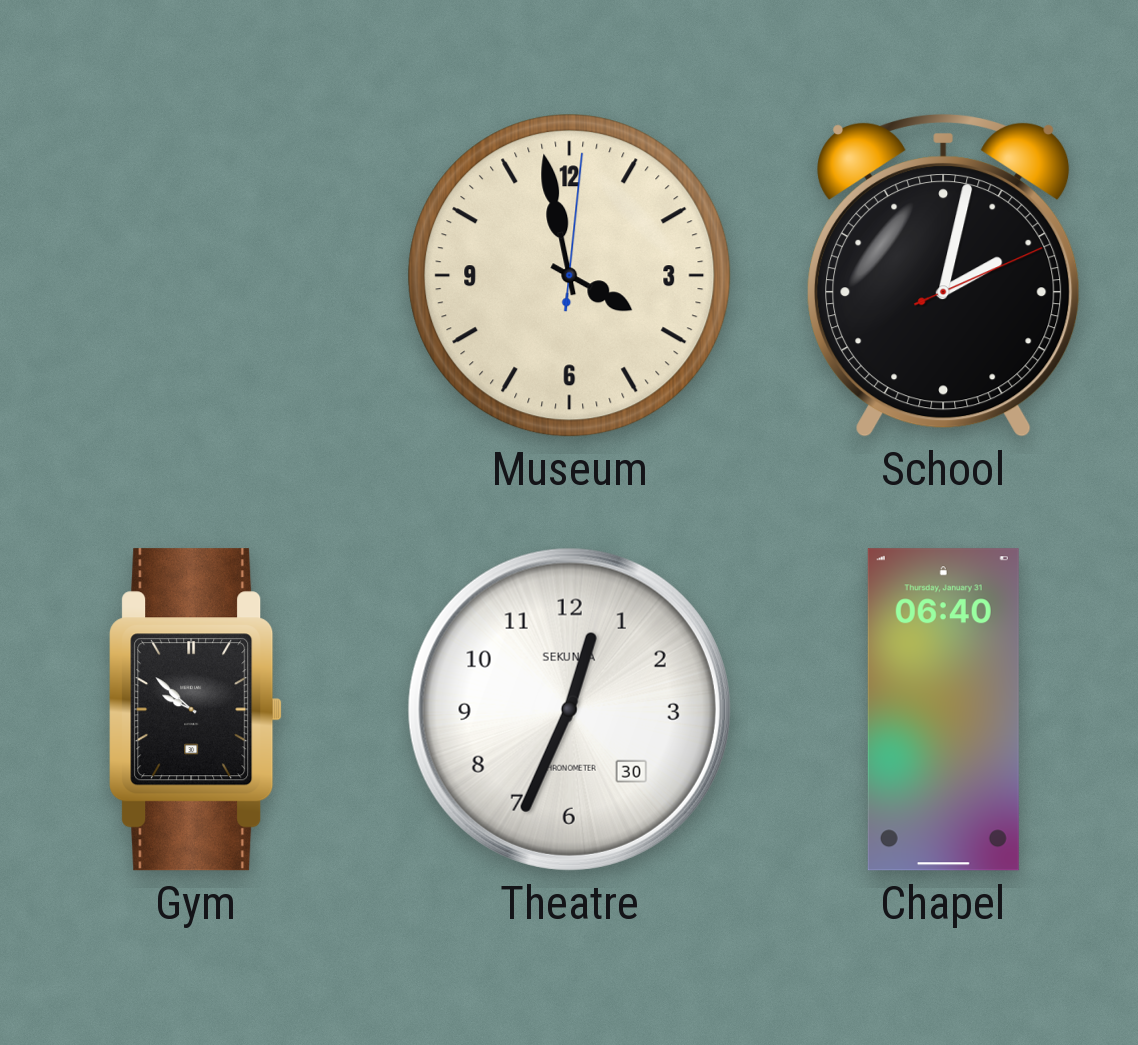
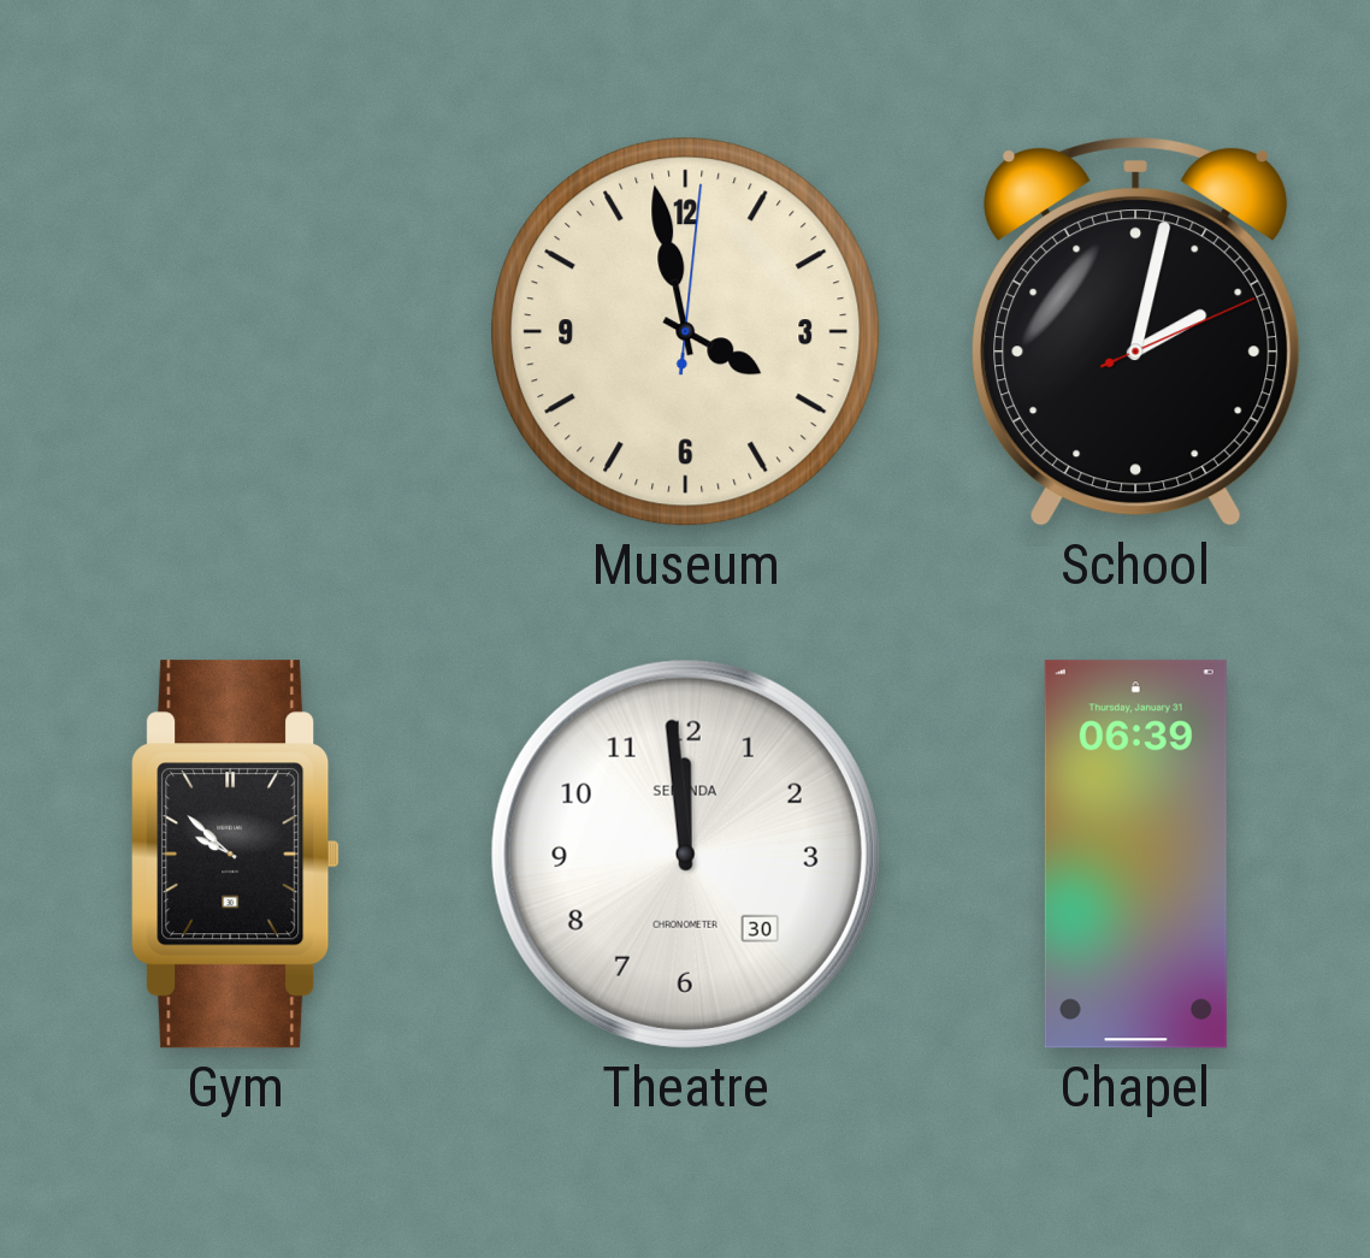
Theatre: 12:34 -> 11:59 (685, 854)
Chapel: 06:40 -> 06:39 (1135, 855)
